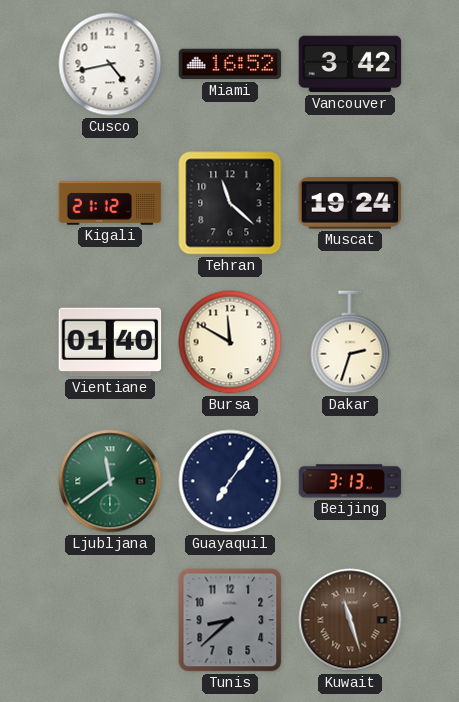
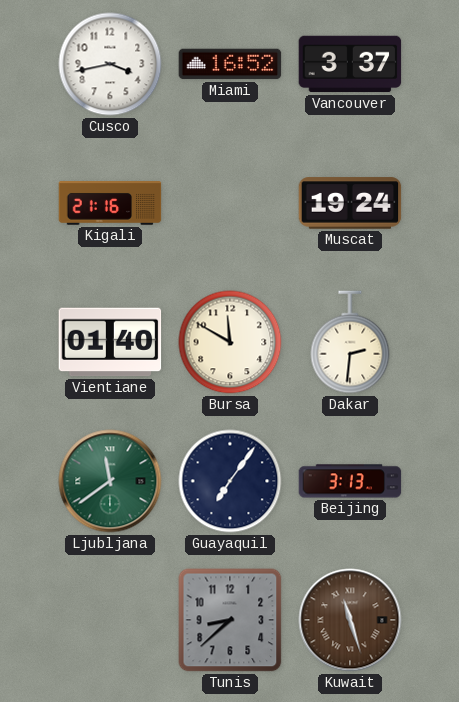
Cusco: 4:43 -> 3:43 (110, 64)
Vancouver: 3:42 -> 3:37 (350, 64)
Kigali: 21:12 -> 21:16 (110, 203)
Tehran: 11:22 -> none (230, 203)
Dakar: 2:33 -> 2:31 (350, 342)
